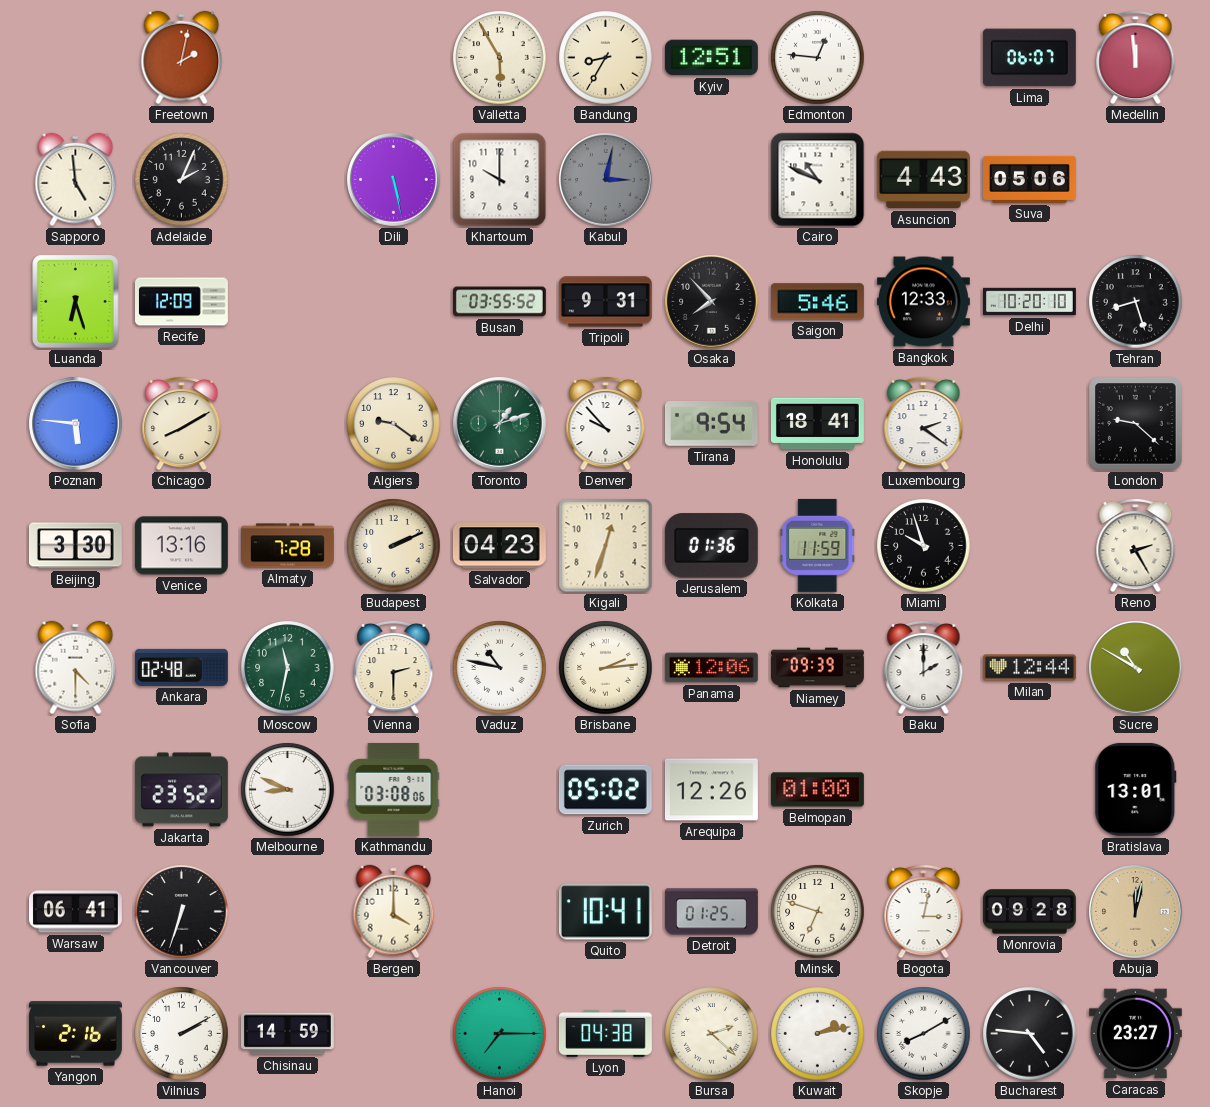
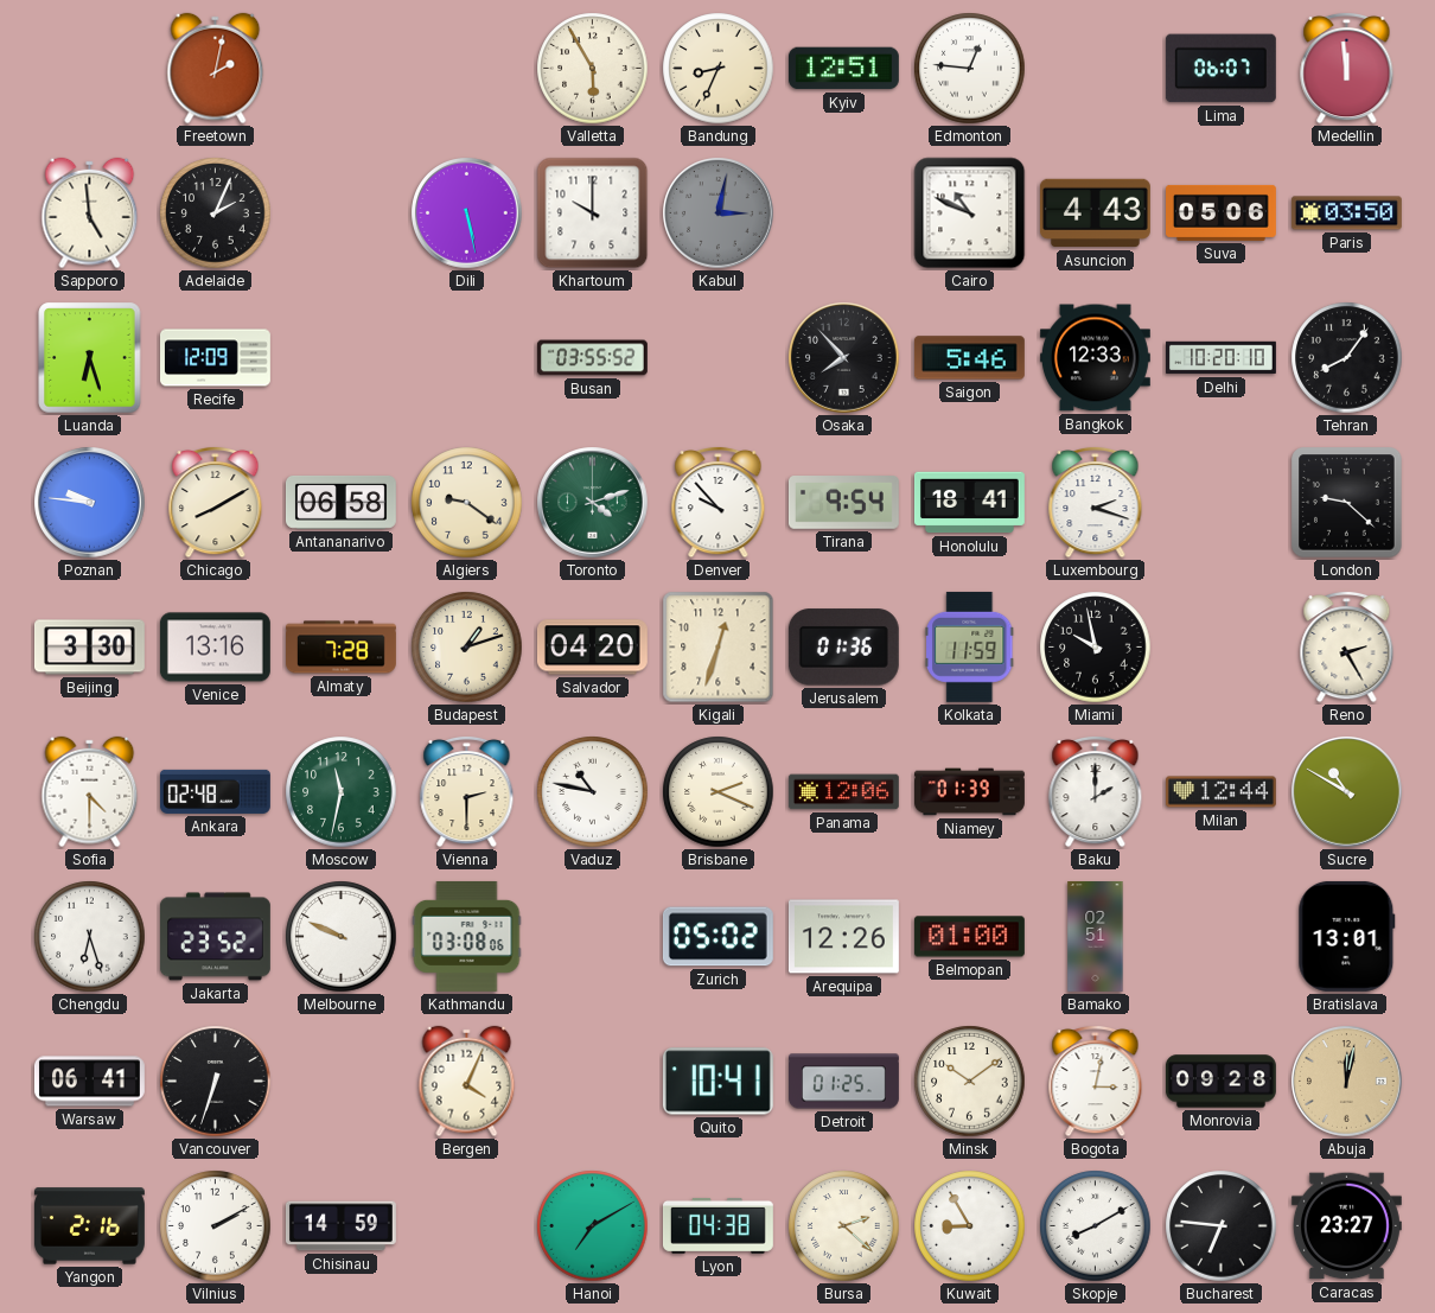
Bandung: 8:35 -> 8:34 (719, 69)
Paris: none -> 03:50 (1346, 213)
Tripoli: 9:31 -> none (605, 302)
Tehran: 8:27 -> 8:06 (1347, 358)
Poznan: 5:46 -> 9:46 (90, 503)
Antananarivo: none -> 06:58 (340, 502)
Toronto: 1:12 -> 4:12 (593, 503)
Luxembourg: 2:21 -> 2:18 (1096, 502)
Budapest: 2:11 -> 1:12 (467, 648)
Salvador: 04:23 -> 04:20 (592, 648)
Miami: 9:57 -> 9:58 (1096, 648)
Brisbane: 2:14 -> 2:19 (719, 792)
Niamey: 09:39 -> 01:39 (970, 792)
Chengdu: none -> 6:27 (90, 937)
Melbourne: 8:49 -> 9:49 (342, 937)
Bamako: none -> 02:51 (1096, 937)
Bergen: 4:00 -> 4:04 (467, 1082)
Minsk: 6:48 -> 10:09 (970, 1082)
Hanoi: 7:15 -> 7:10 (593, 1226)
Kuwait: 2:13 -> 8:55 (970, 1226)
Bucharest: 4:46 -> 6:46 (1222, 1226)
